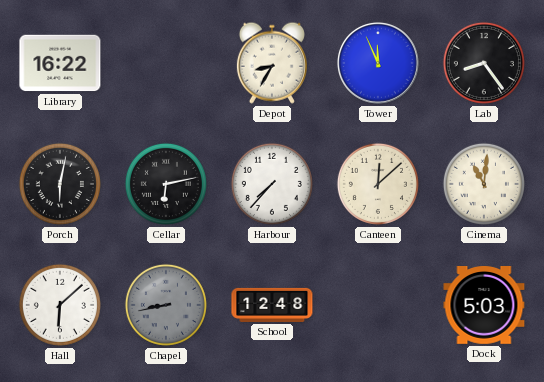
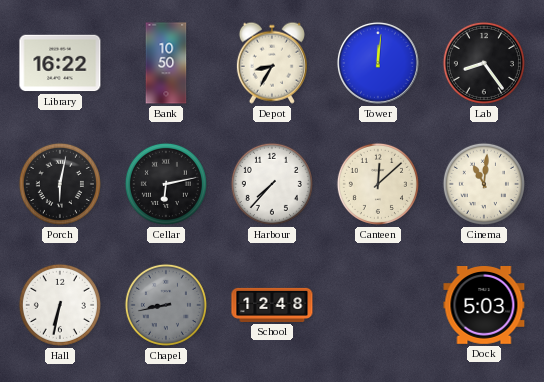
Bank: none -> 10:50 (166, 63)
Tower: 11:56 -> 12:01 (378, 63)
Hall: 6:08 -> 6:32 (60, 305)
